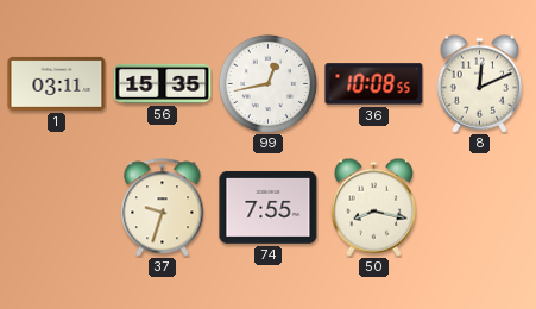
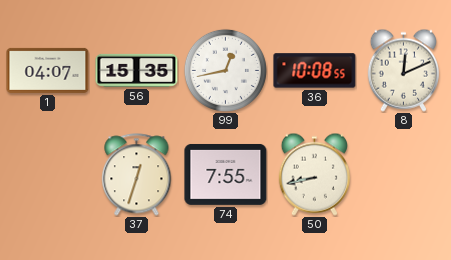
1: 03:11 -> 04:07 (48, 70)
37: 9:33 -> 12:33 (137, 175)
50: 8:17 -> 8:43 (314, 174)
